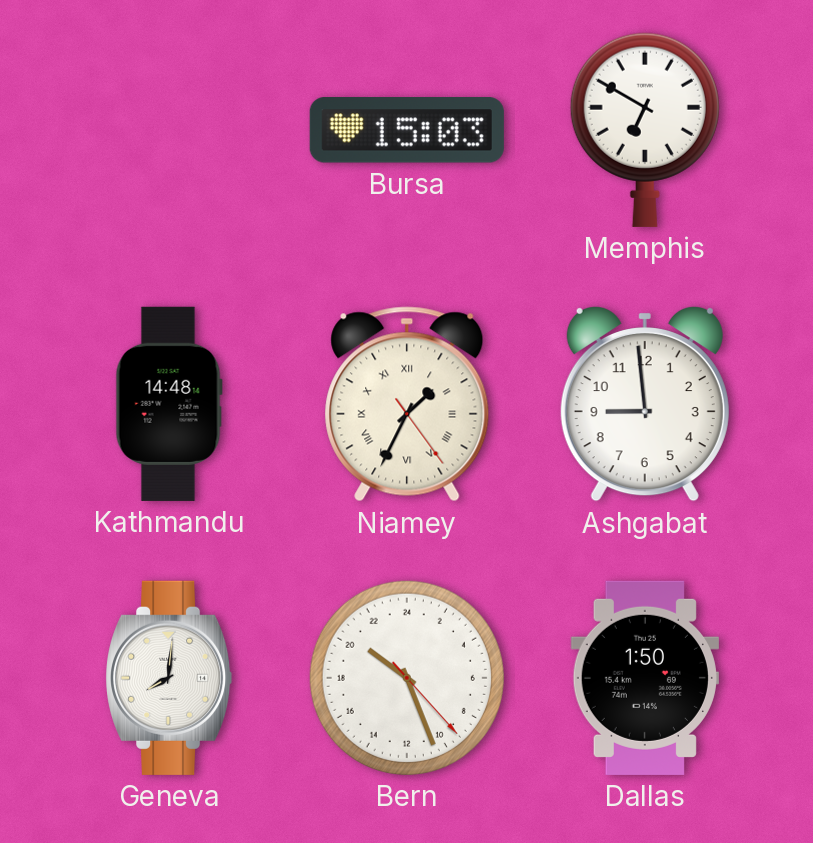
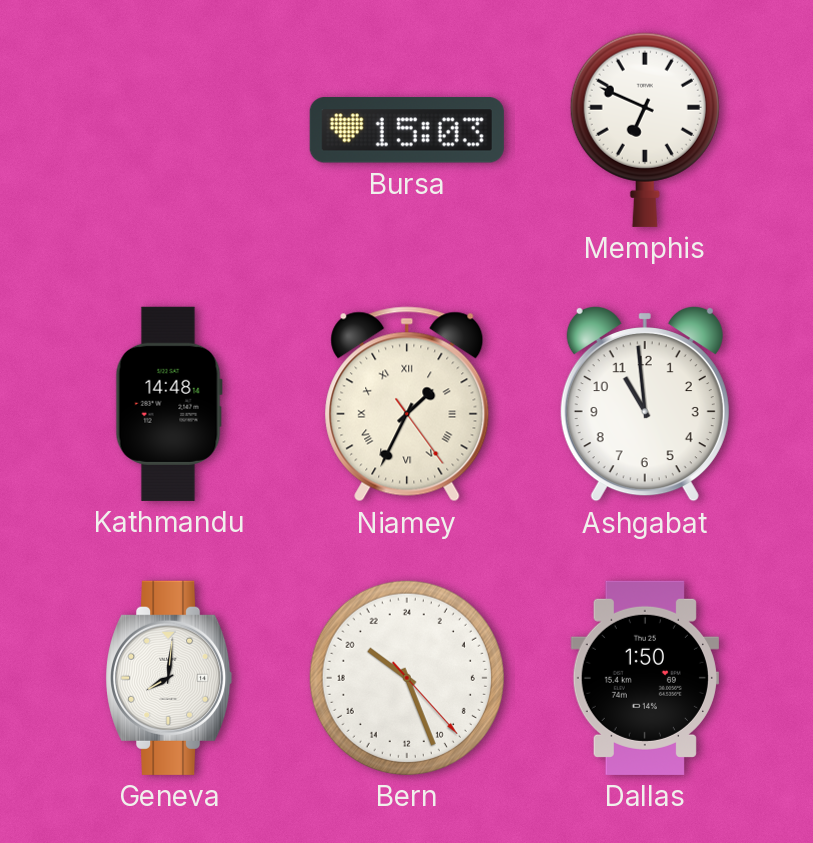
Memphis: 6:50 -> 6:49 (645, 130)
Ashgabat: 8:59 -> 10:59 (645, 404)
